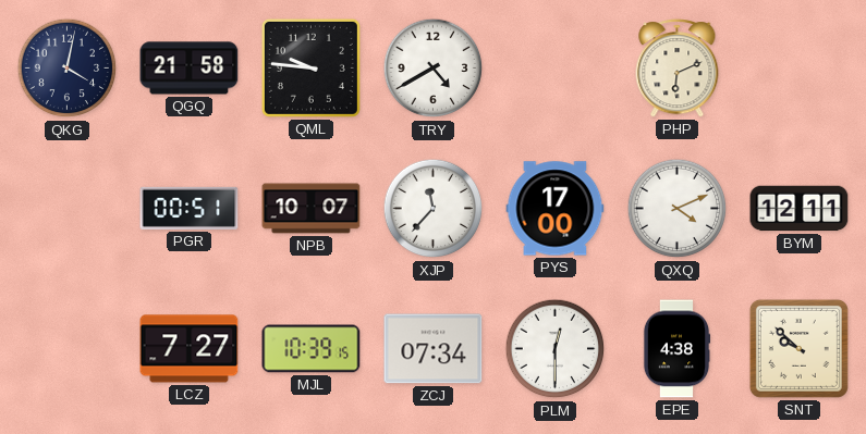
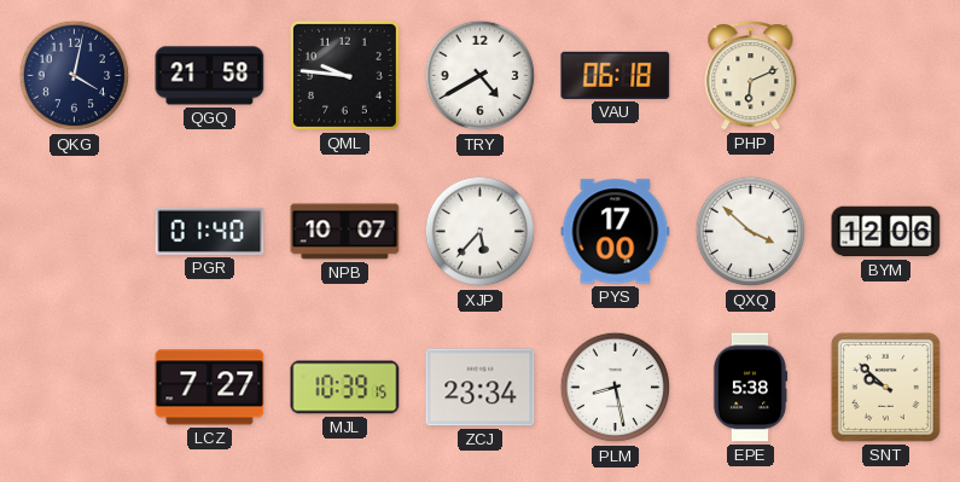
VAU: none -> 06:18 (616, 75)
PGR: 00:51 -> 01:40 (210, 231)
XJP: 11:37 -> 5:37 (481, 232)
QXQ: 4:11 -> 3:52 (751, 232)
BYM: 12:11 -> 12:06 (886, 232)
ZCJ: 07:34 -> 23:34 (481, 388)
PLM: 12:30 -> 8:28 (616, 388)
EPE: 4:38 -> 5:38 (750, 388)
